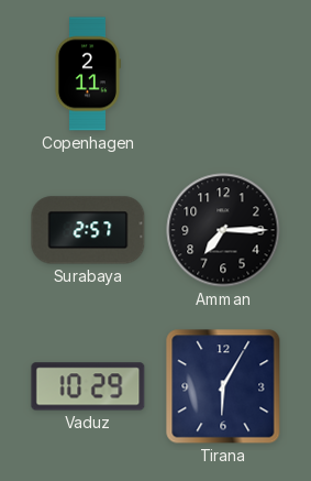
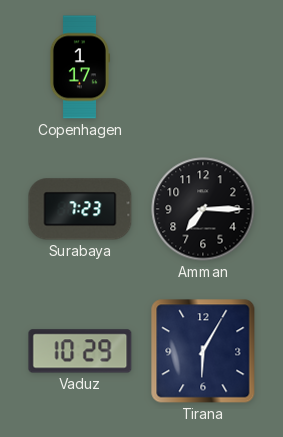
Copenhagen: 2:11 -> 1:17 (79, 67)
Surabaya: 2:57 -> 7:23 (80, 209)
